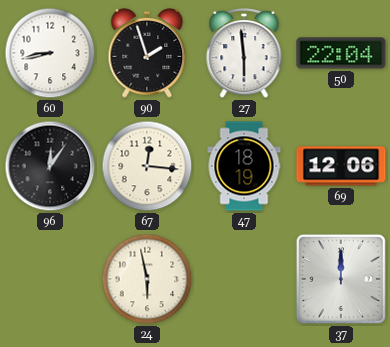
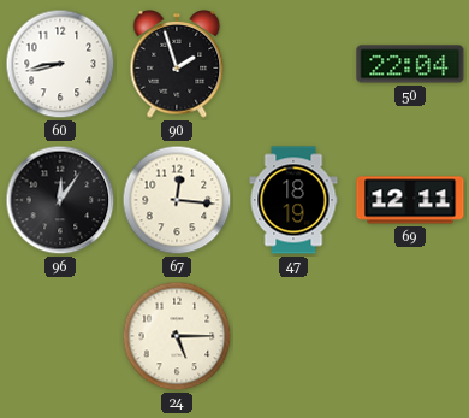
27: 5:59 -> none (244, 54)
69: 12:06 -> 12:11 (410, 200)
24: 5:58 -> 5:15 (177, 336)
37: 12:00 -> none (341, 279)
